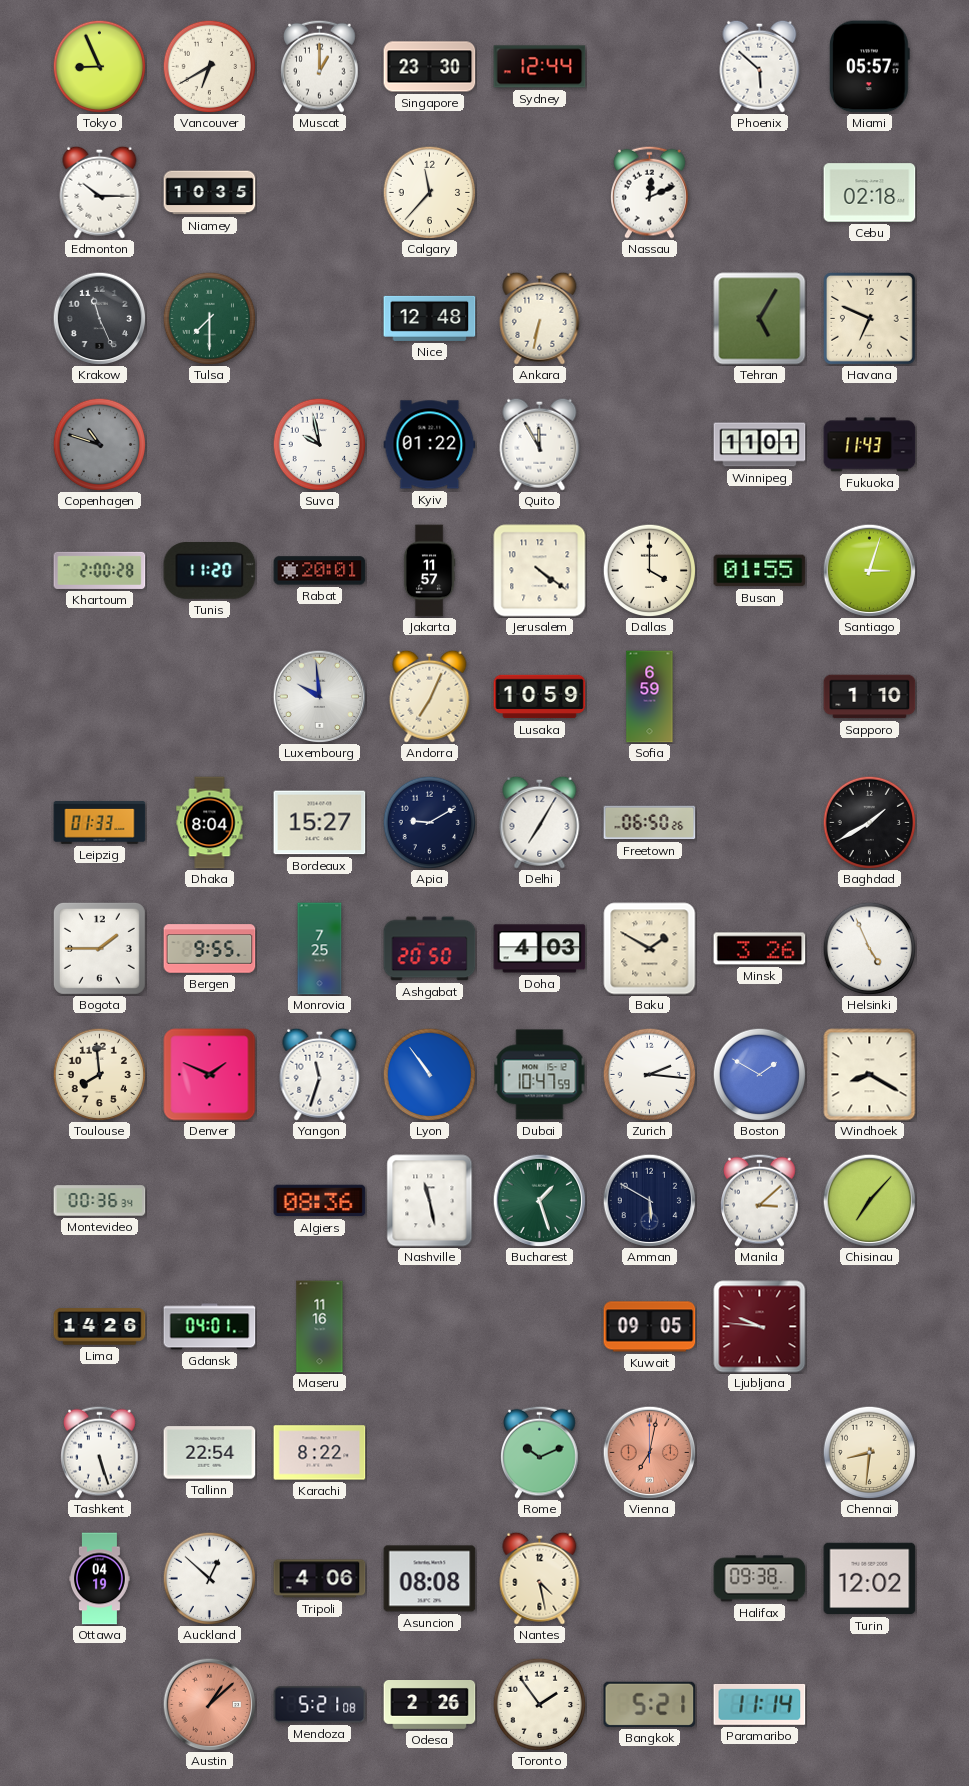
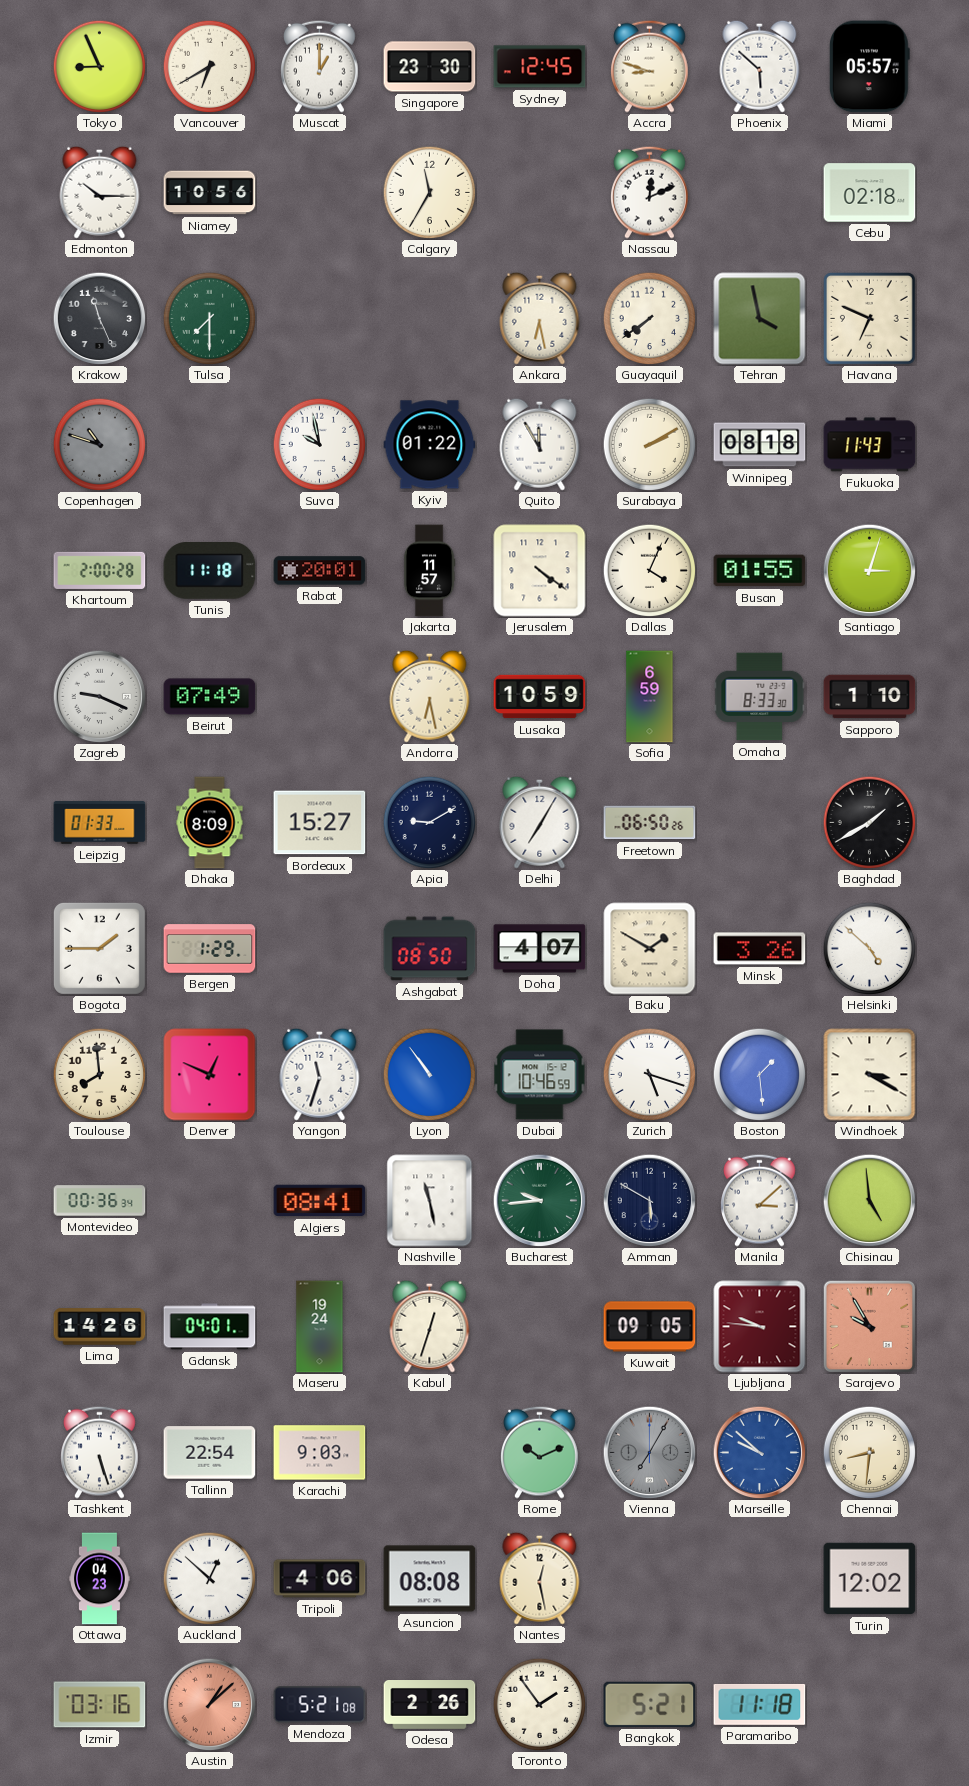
Sydney: 12:44 -> 12:45 (540, 67)
Accra: none -> 8:48 (650, 66)
Niamey: 10:35 -> 10:56 (210, 193)
Calgary: 11:37 -> 11:35 (429, 192)
Nice: 12:48 -> none (430, 318)
Ankara: 6:32 -> 6:28 (540, 318)
Guayaquil: none -> 7:39 (649, 318)
Tehran: 5:05 -> 3:58 (760, 319)
Surabaya: none -> 2:10 (649, 444)
Winnipeg: 11:01 -> 08:18 (760, 445)
Tunis: 11:20 -> 11:18 (210, 571)
Dallas: 4:00 -> 4:04 (649, 570)
Zagreb: none -> 9:19 (99, 696)
Beirut: none -> 07:49 (210, 697)
Luxembourg: 9:59 -> none (319, 696)
Andorra: 7:04 -> 6:28 (430, 696)
Omaha: none -> 8:33 (760, 697)
Dhaka: 8:04 -> 8:09 (210, 823)
Bergen: 9:55 -> 1:29 (210, 949)
Monrovia: 7:25 -> none (320, 949)
Ashgabat: 20:50 -> 08:50 (430, 949)
Doha: 4:03 -> 4:07 (540, 949)
Helsinki: 4:56 -> 4:52 (869, 948)
Denver: 1:49 -> 12:49 (210, 1075)
Dubai: 10:47 -> 10:46 (540, 1075)
Zurich: 2:16 -> 5:18 (649, 1074)
Boston: 1:50 -> 1:29 (759, 1074)
Windhoek: 8:20 -> 3:20 (870, 1075)
Algiers: 08:36 -> 08:41 (320, 1201)
Bucharest: 1:27 -> 9:44 (539, 1200)
Chisinau: 7:07 -> 4:59 (869, 1200)
Maseru: 11:16 -> 19:24 (320, 1327)
Kabul: none -> 12:33 (430, 1326)
Sarajevo: none -> 9:55 (869, 1326)
Karachi: 8:22 -> 9:03 (320, 1453)
Vienna: 7:02 -> 7:05 (649, 1452)
Vienna dial: salmon -> grey (649, 1452)
Marseille: none -> 9:52 (759, 1452)
Ottawa: 04:19 -> 04:23 (100, 1579)
Nantes: 4:28 -> 12:28 (540, 1578)
Halifax: 09:38 -> none (760, 1579)
Izmir: none -> 03:16 (100, 1705)
Paramaribo: 11:14 -> 11:18 (760, 1704)
